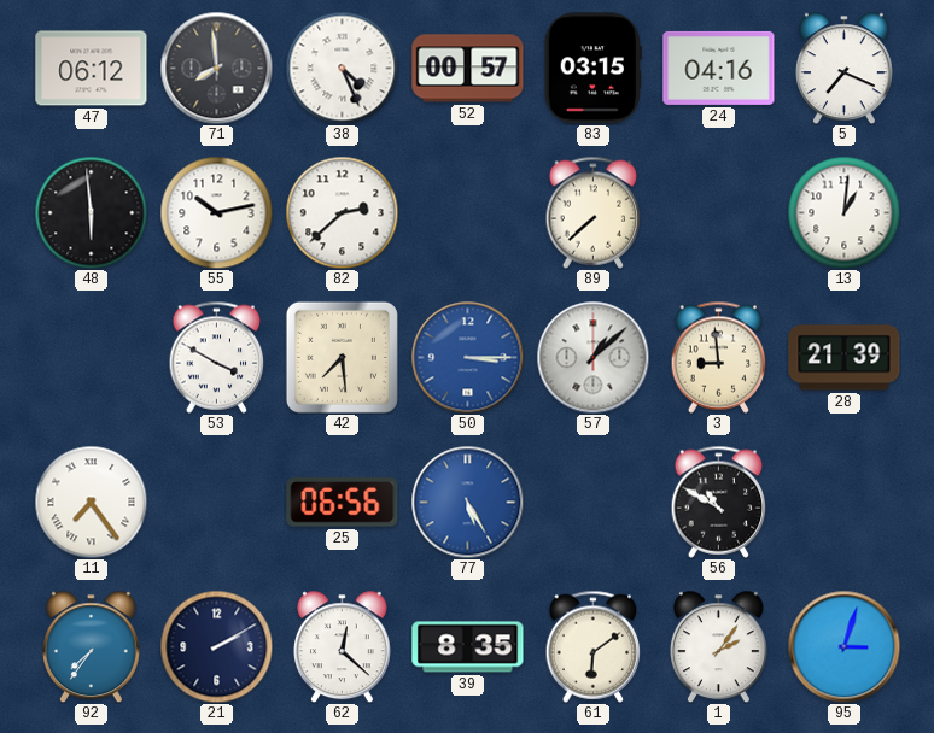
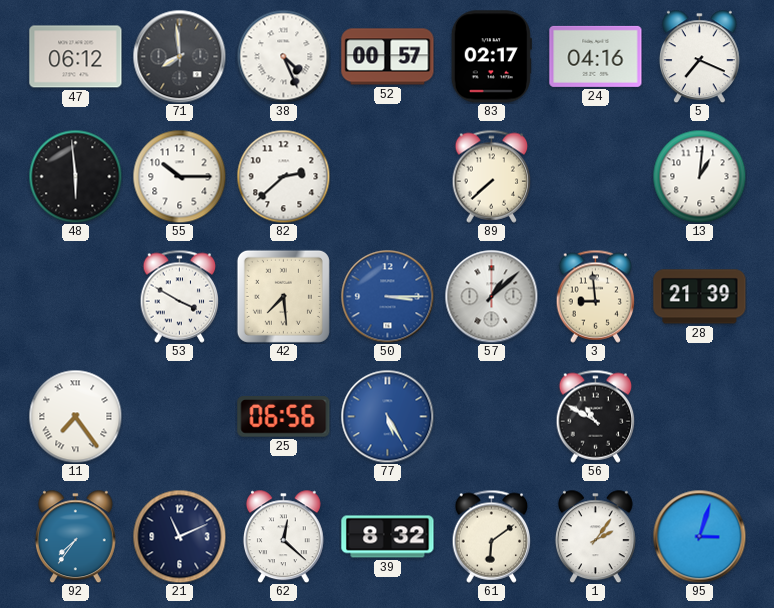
83: 03:15 -> 02:17 (491, 57)
55: 10:13 -> 10:15 (179, 176)
21: 2:10 -> 11:11 (179, 536)
39: 8:35 -> 8:32 (388, 537)
